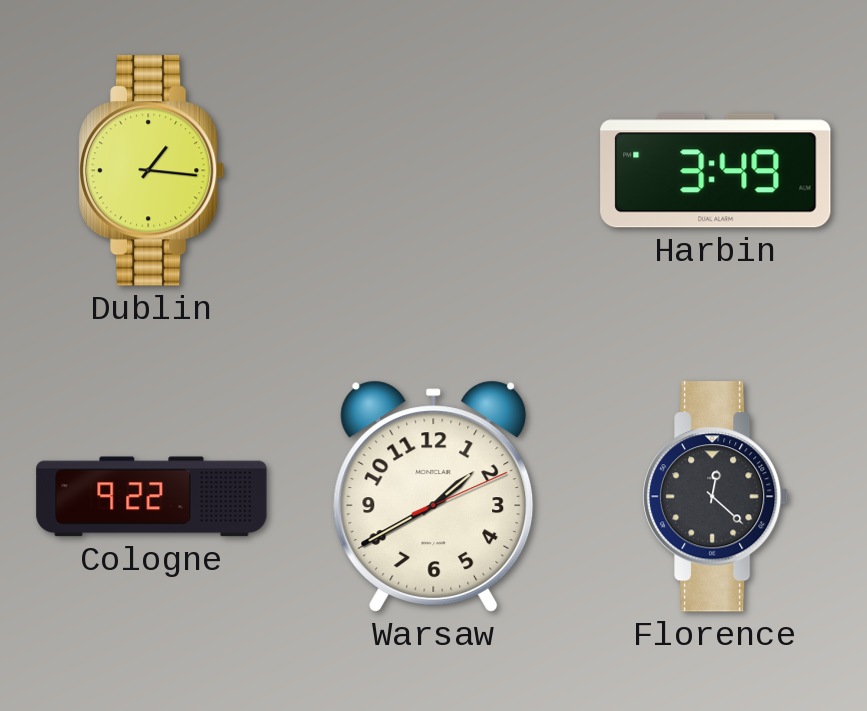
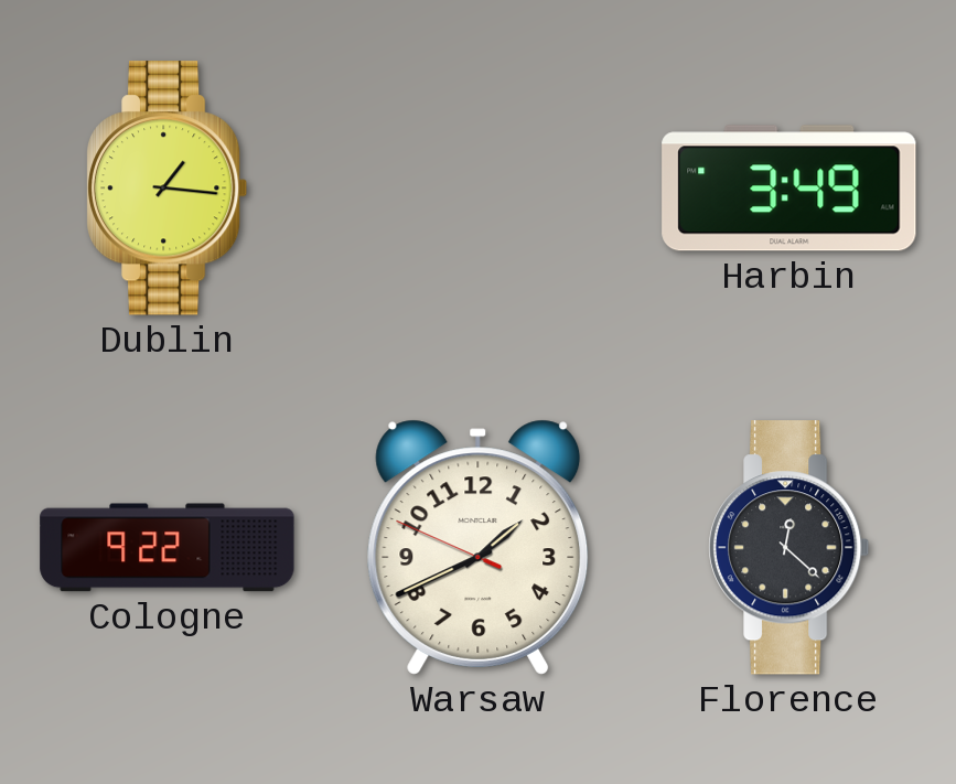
Warsaw: 1:40:11 -> 1:40:49 (479, 547)
